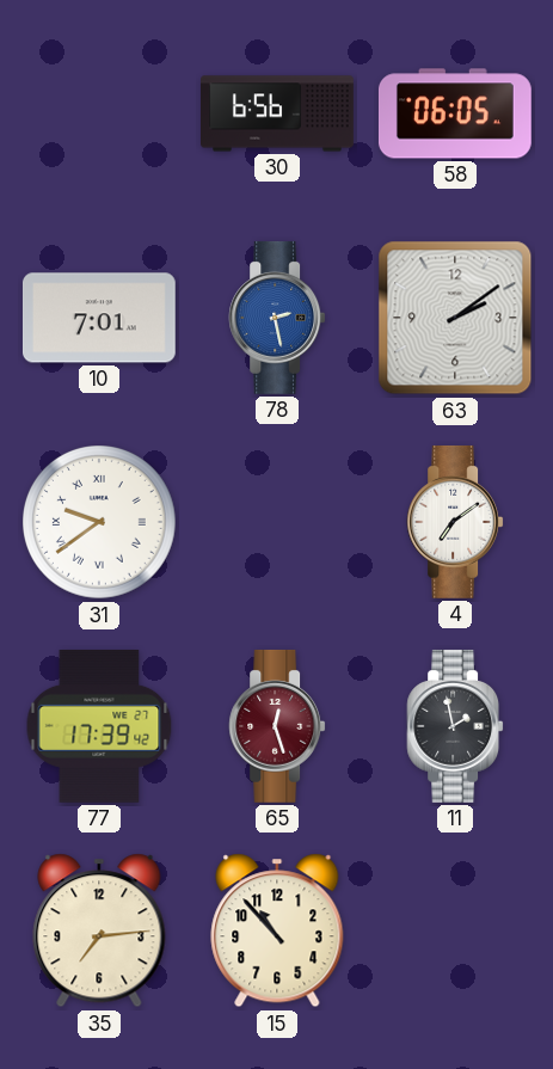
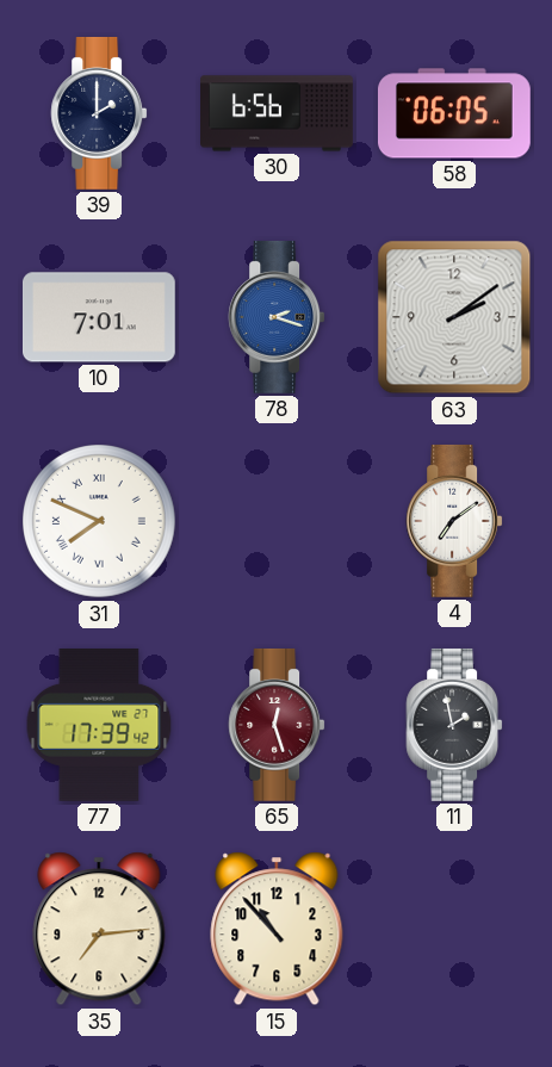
39: none -> 2:00 (99, 113)
78: 2:28 -> 2:18 (277, 317)
31: 9:39 -> 7:49 (100, 522)
